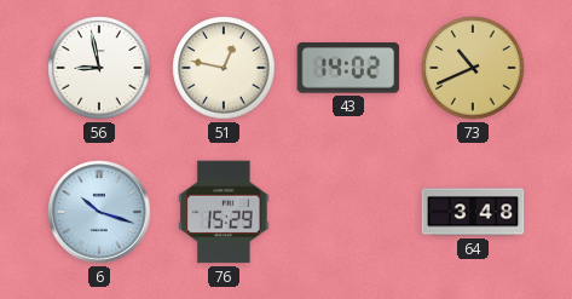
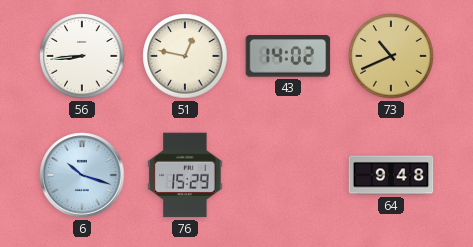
56: 8:58 -> 8:44 (82, 56)
64: 3:48 -> 9:48 (391, 175)
